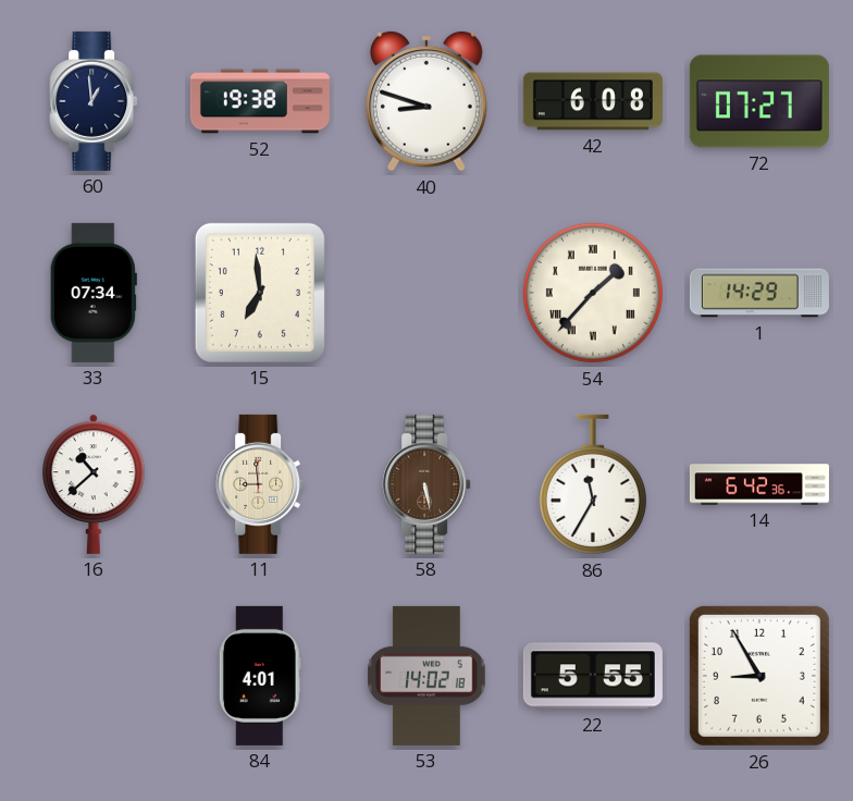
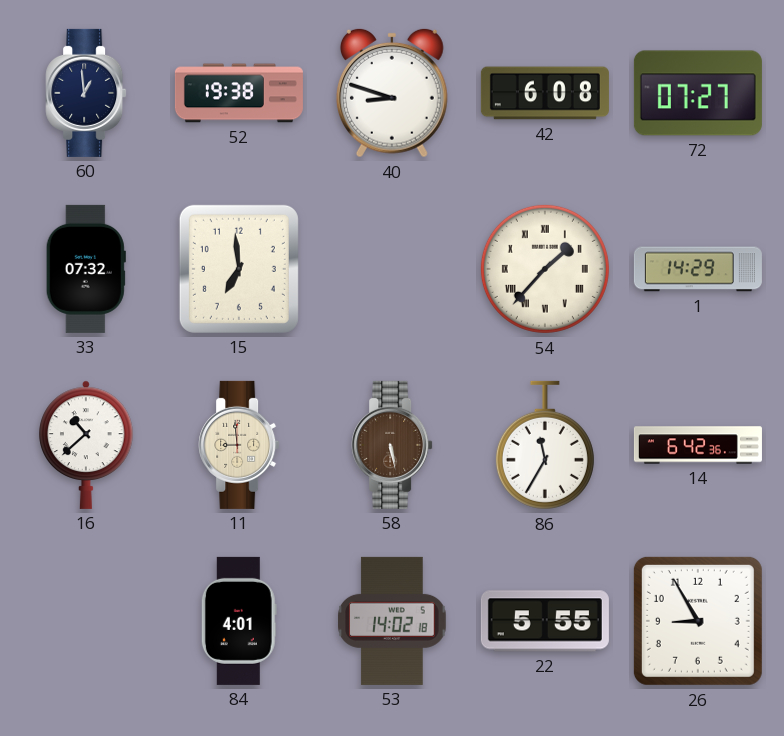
33: 07:34 -> 07:32 (86, 269)
